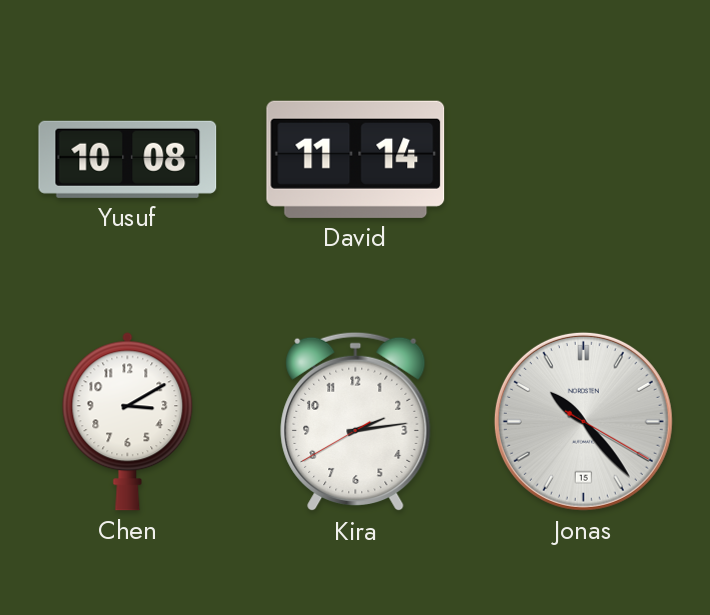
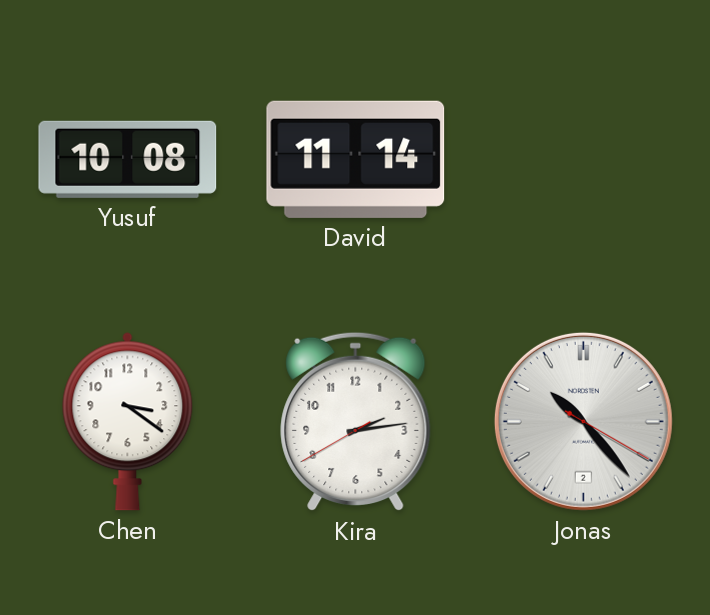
Chen: 3:10 -> 3:21 (128, 422)
Jonas date: 15 -> 2 (583, 421)
